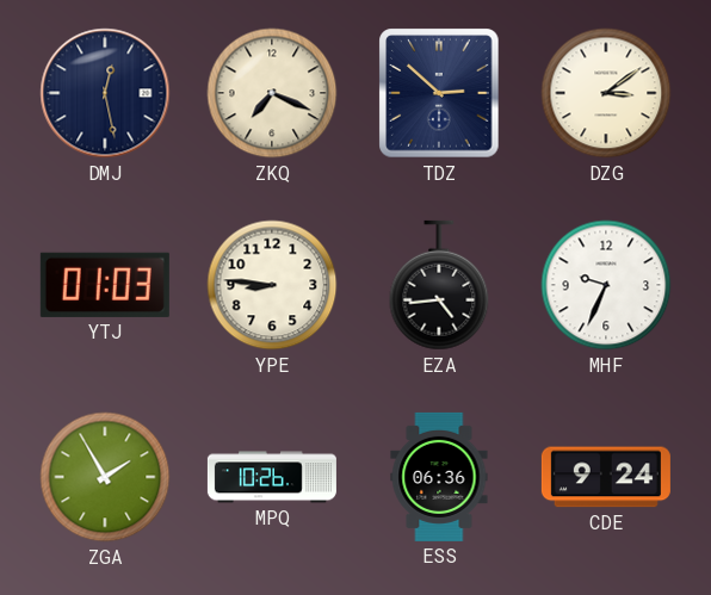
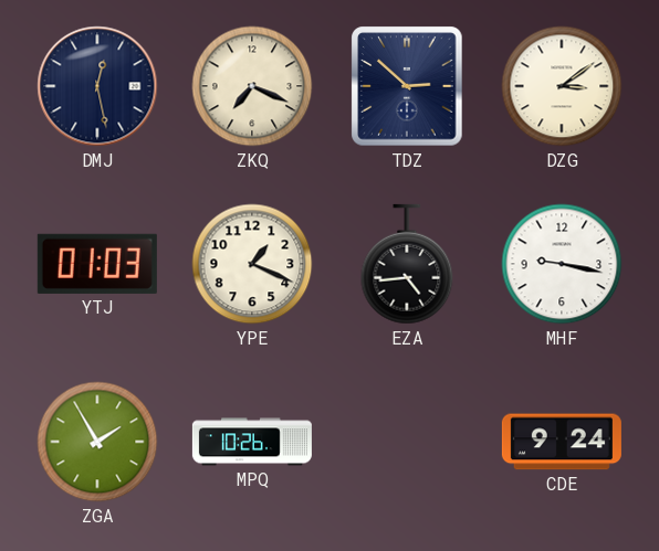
YPE: 8:46 -> 1:19 (252, 264)
MHF: 9:34 -> 9:17 (562, 264)
ESS: 06:36 -> none (439, 477)
